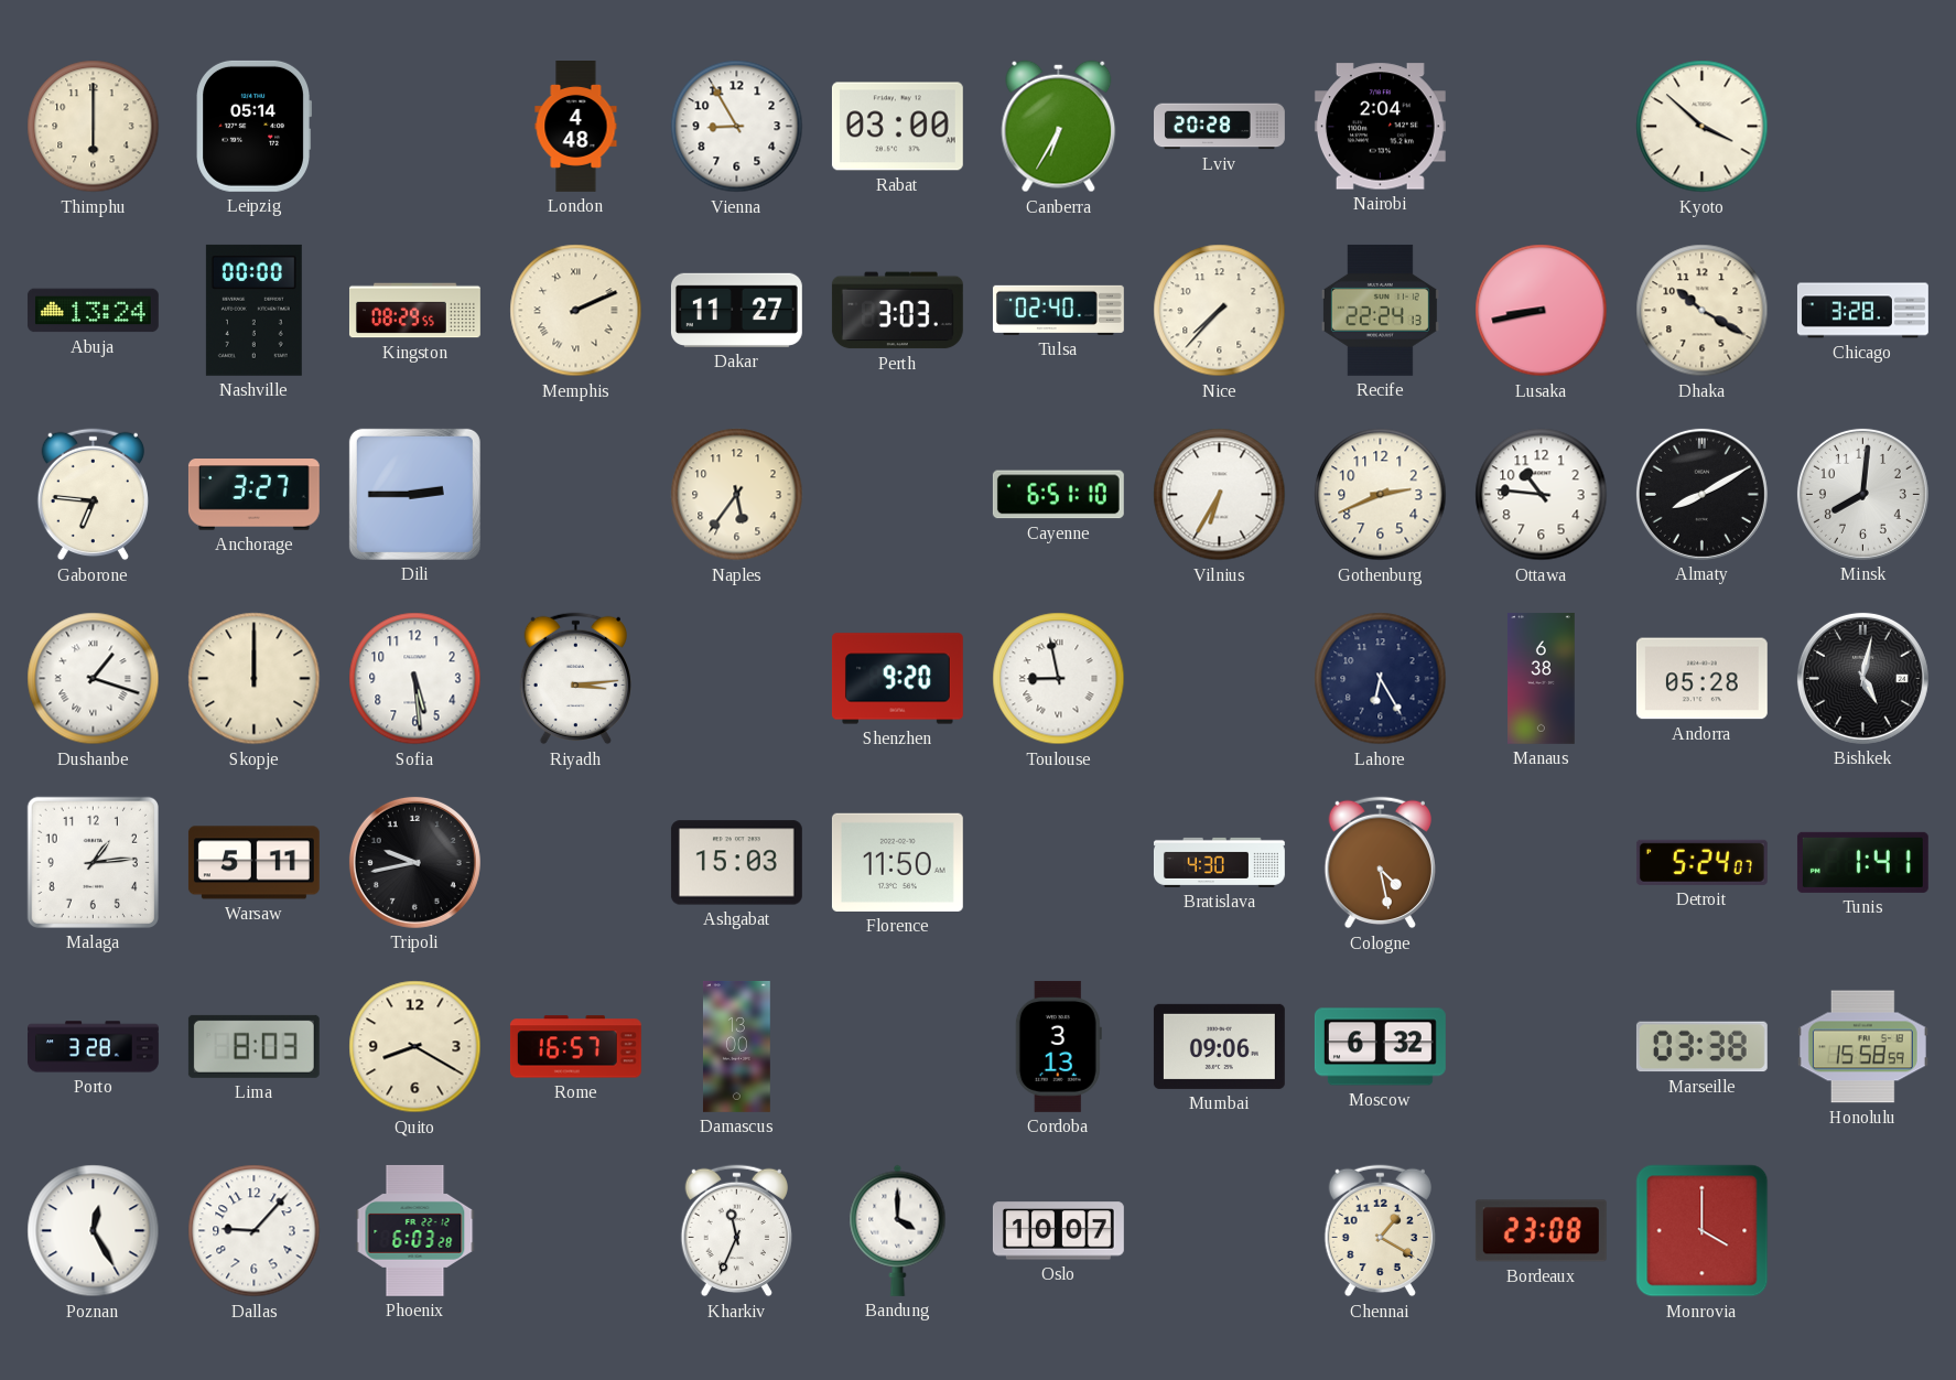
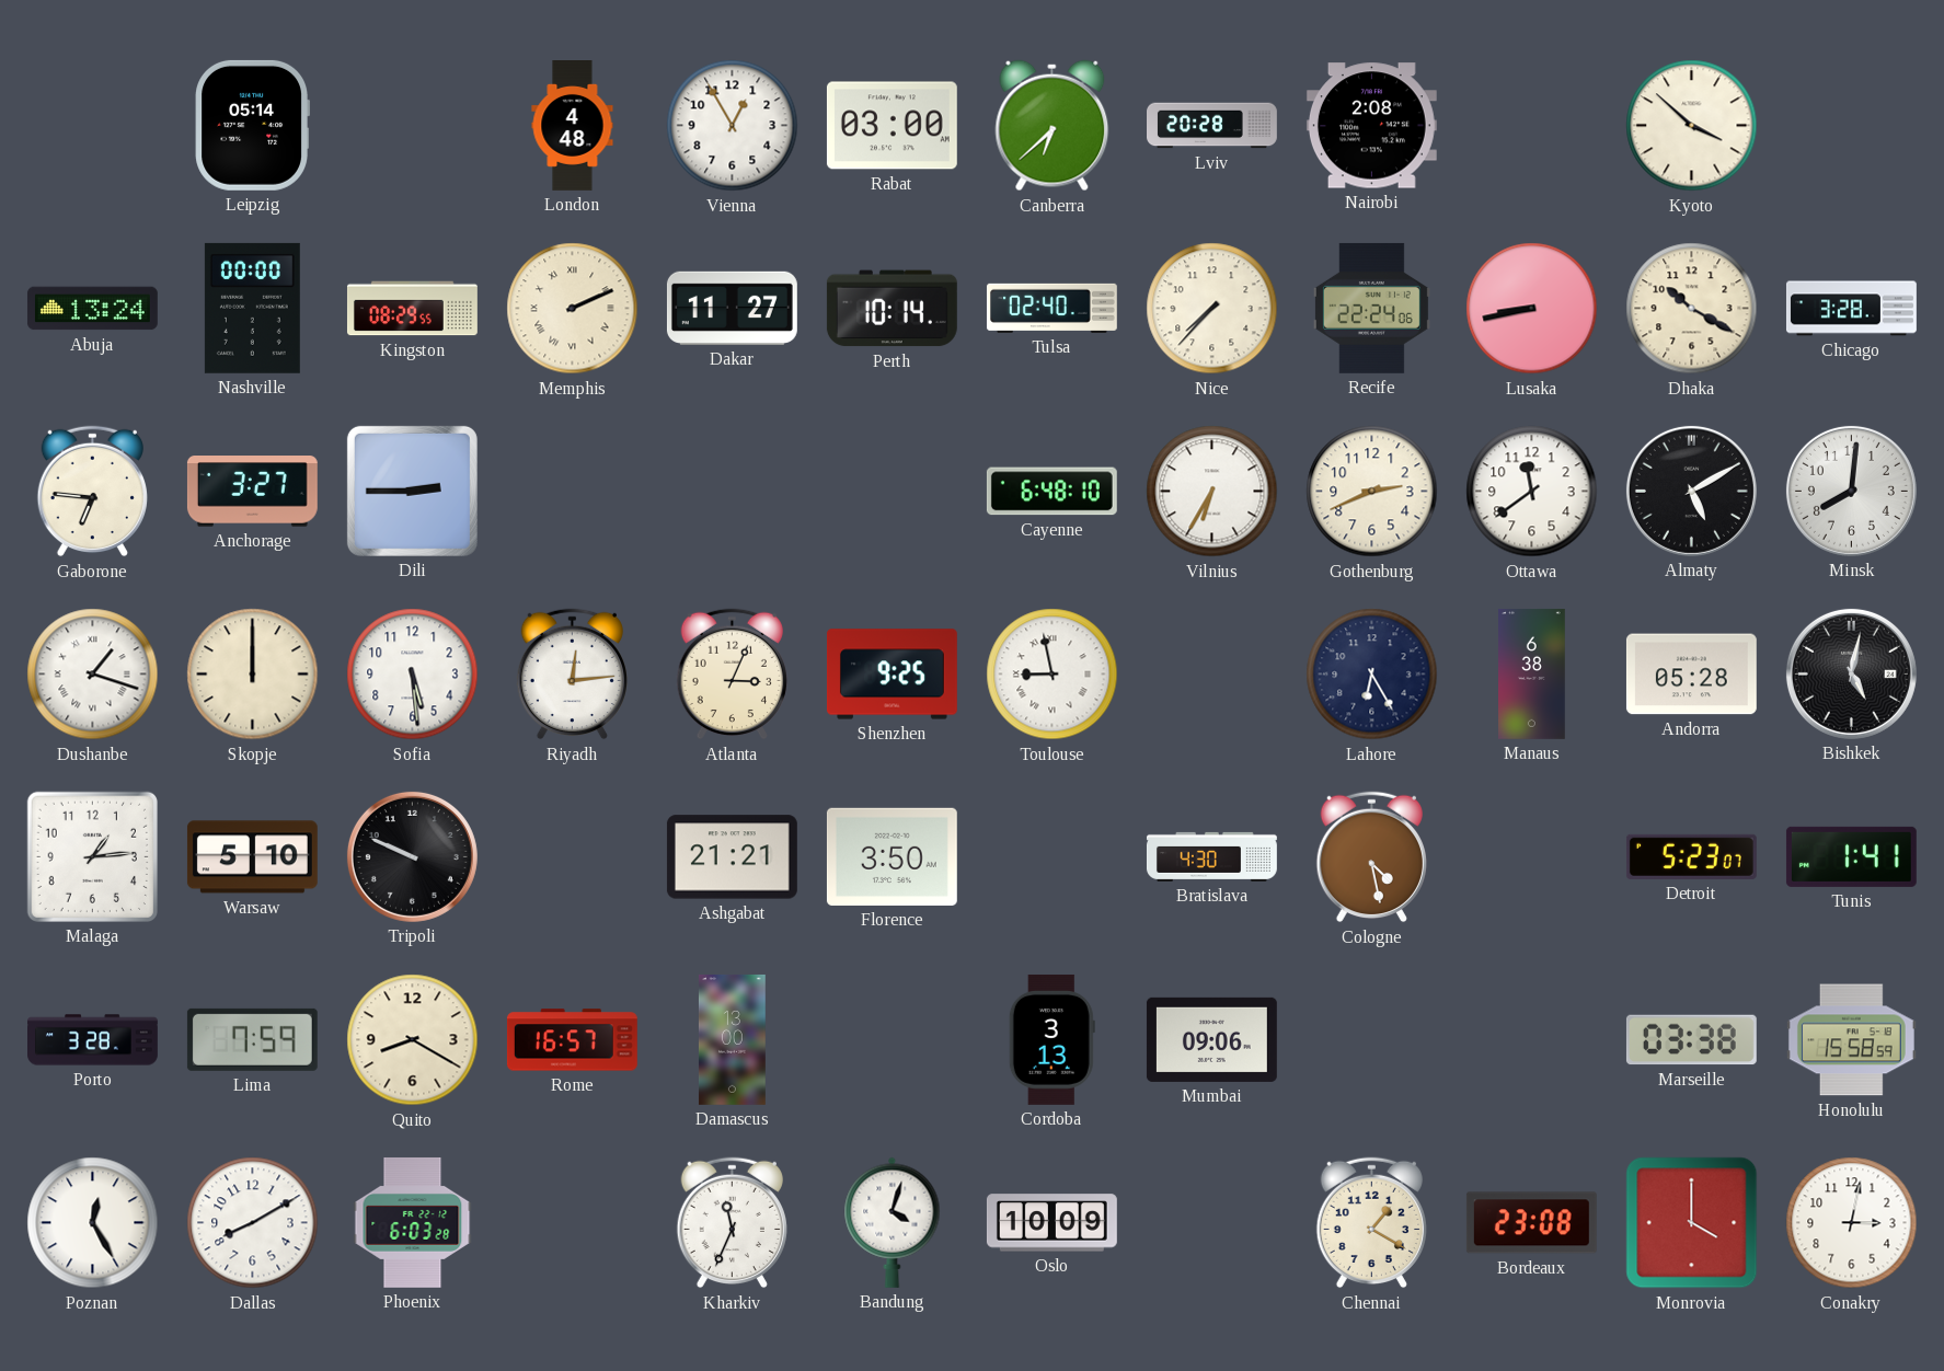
Thimphu: 6:00 -> none (94, 127)
Vienna: 8:55 -> 12:55 (733, 126)
Canberra: 6:35 -> 6:38 (1052, 126)
Nairobi: 2:04 -> 2:08 (1371, 126)
Perth: 3:03 -> 10:14 (892, 309)
Recife: 22:24:13 -> 22:24:06 (1371, 308)
Naples: 5:36 -> none (737, 495)
Cayenne: 6:51 -> 6:48 (1051, 492)
Ottawa: 10:46 -> 11:39 (1532, 492)
Almaty: 8:10 -> 5:10 (1691, 491)
Riyadh: 3:14 -> 12:14 (572, 675)
Atlanta: none -> 3:04 (732, 675)
Shenzhen: 9:20 -> 9:25 (892, 675)
Warsaw: 5:11 -> 5:10 (252, 857)
Tripoli: 9:43 -> 9:49 (412, 856)
Ashgabat: 15:03 -> 21:21 (732, 857)
Florence: 11:50 -> 3:50 (892, 856)
Detroit: 5:24 -> 5:23 (1691, 856)
Lima: 8:03 -> 7:59 (252, 1039)
Moscow: 6:32 -> none (1380, 1047)
Dallas: 9:07 -> 8:10 (253, 1223)
Bandung: 4:00 -> 4:03 (893, 1222)
Oslo: 10:07 -> 10:09 (1051, 1223)
Conakry: none -> 3:02 (1852, 1223)
